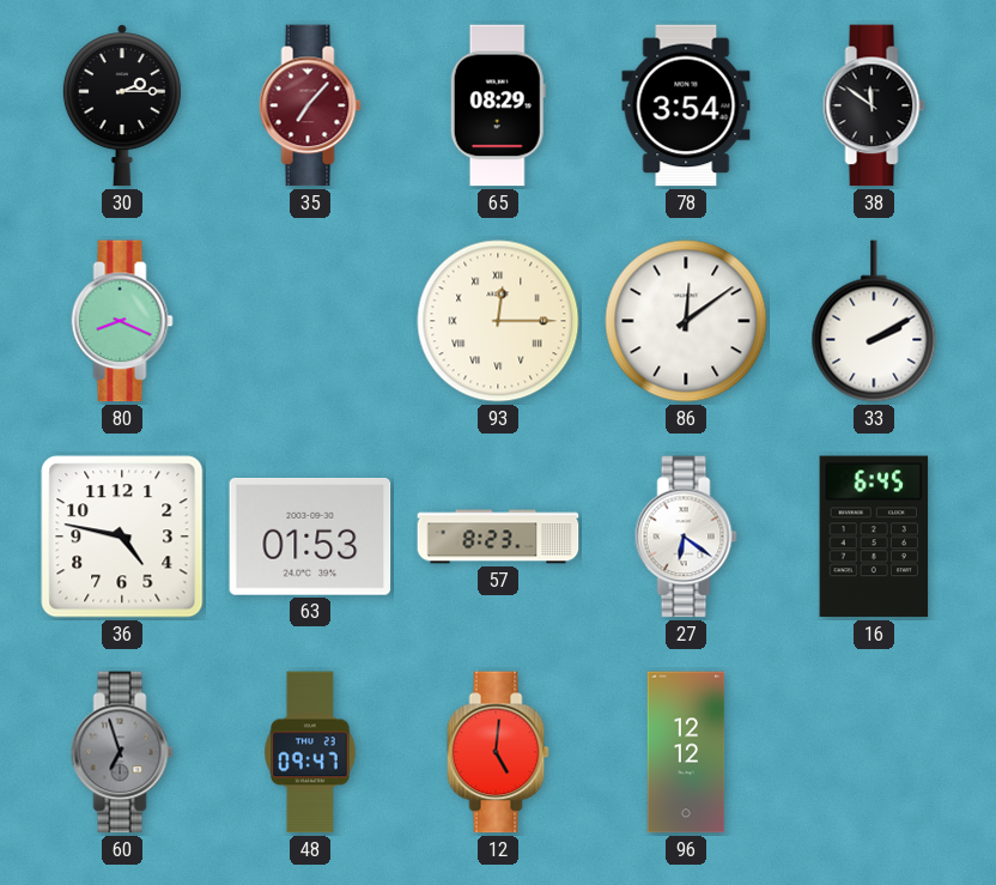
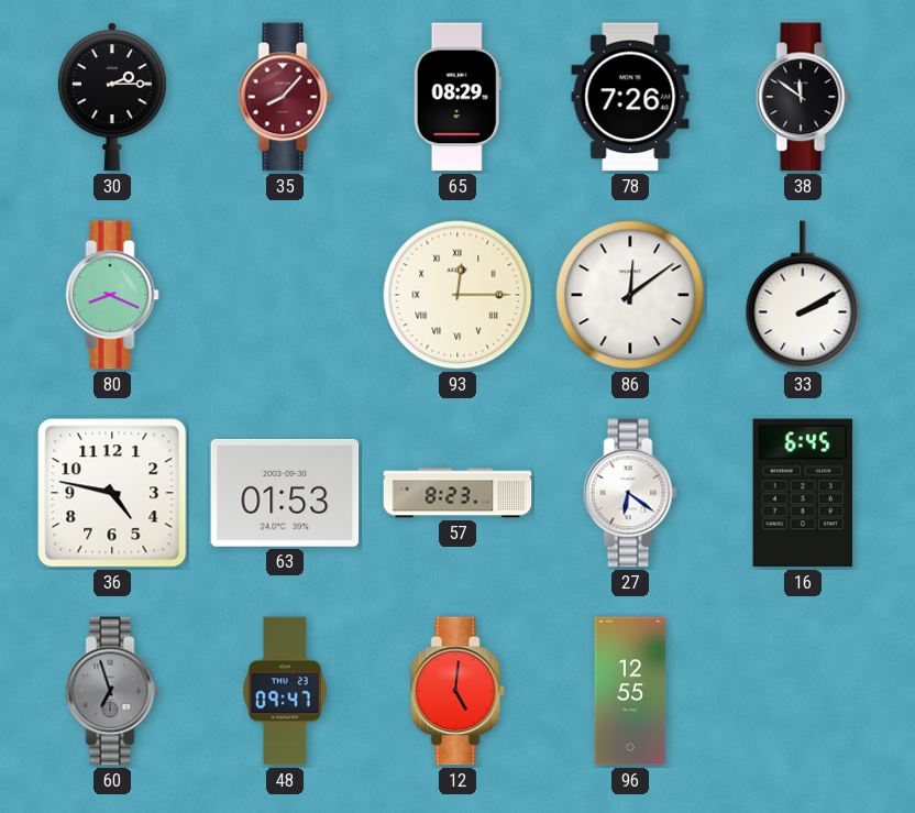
35: 7:07 -> 8:07 (285, 97)
78: 3:54 -> 7:26 (630, 97)
96: 12:12 -> 12:55 (630, 691)
